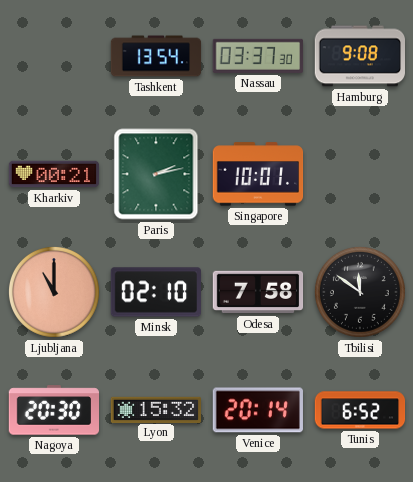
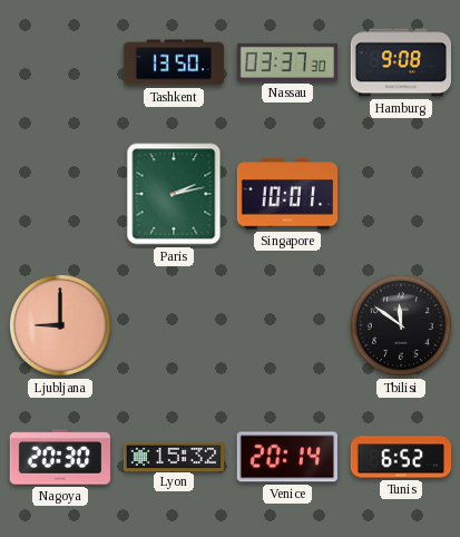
Tashkent: 13:54 -> 13:50 (174, 62)
Kharkiv: 00:21 -> none (54, 174)
Ljubljana: 11:00 -> 9:00 (60, 325)
Minsk: 02:10 -> none (155, 292)
Odesa: 7:58 -> none (258, 292)
